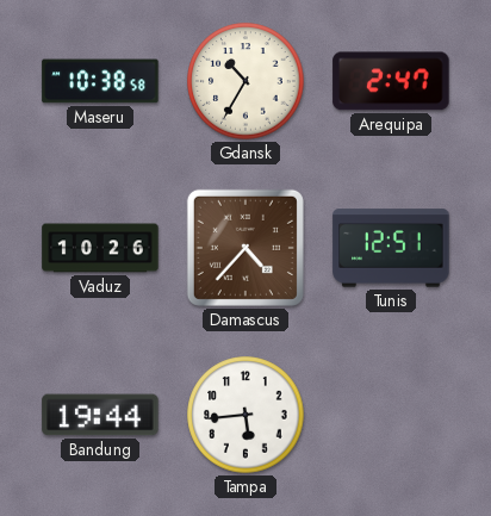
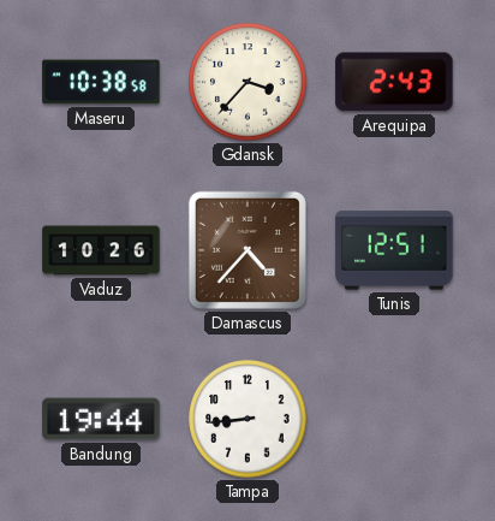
Gdansk: 10:35 -> 3:37 (247, 82)
Arequipa: 2:47 -> 2:43 (394, 82)
Tampa: 5:44 -> 8:44 (247, 419)
